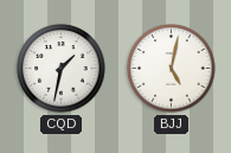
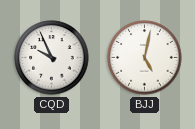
CQD: 1:32 -> 9:56 (52, 58)
